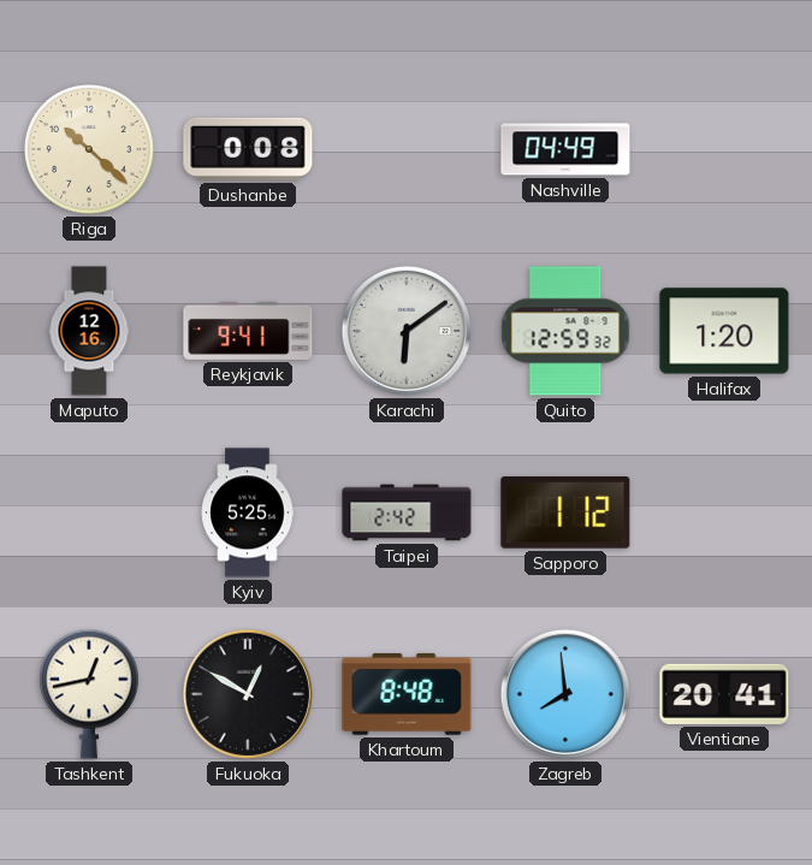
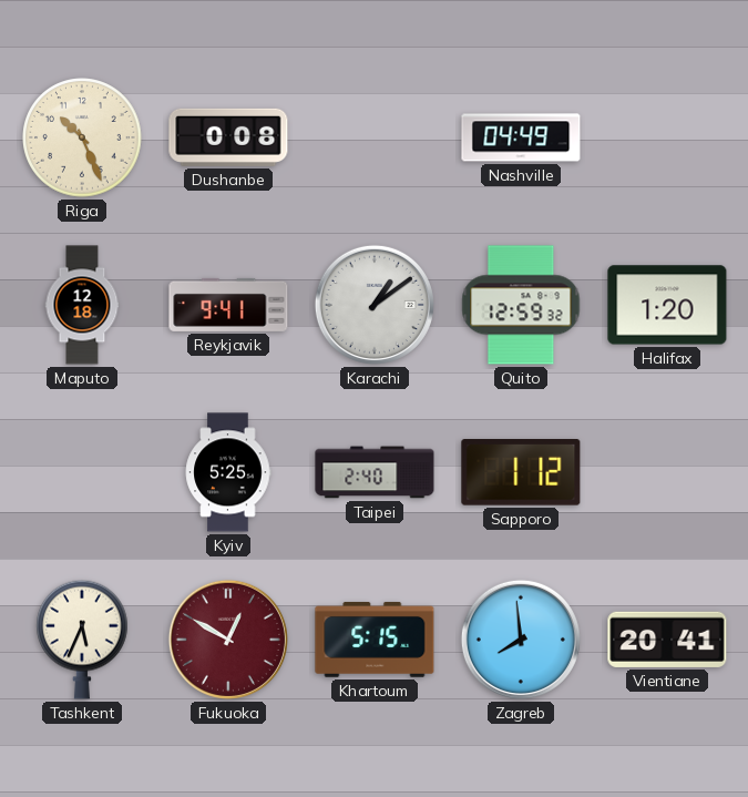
Riga: 10:22 -> 10:26 (82, 137)
Maputo: 12:16 -> 12:18 (82, 305)
Karachi: 6:09 -> 1:09 (375, 305)
Taipei: 2:42 -> 2:40 (375, 472)
Tashkent: 12:43 -> 5:34 (83, 640)
Fukuoka dial: black -> burgundy (228, 640)
Khartoum: 8:48 -> 5:15 (375, 640)
